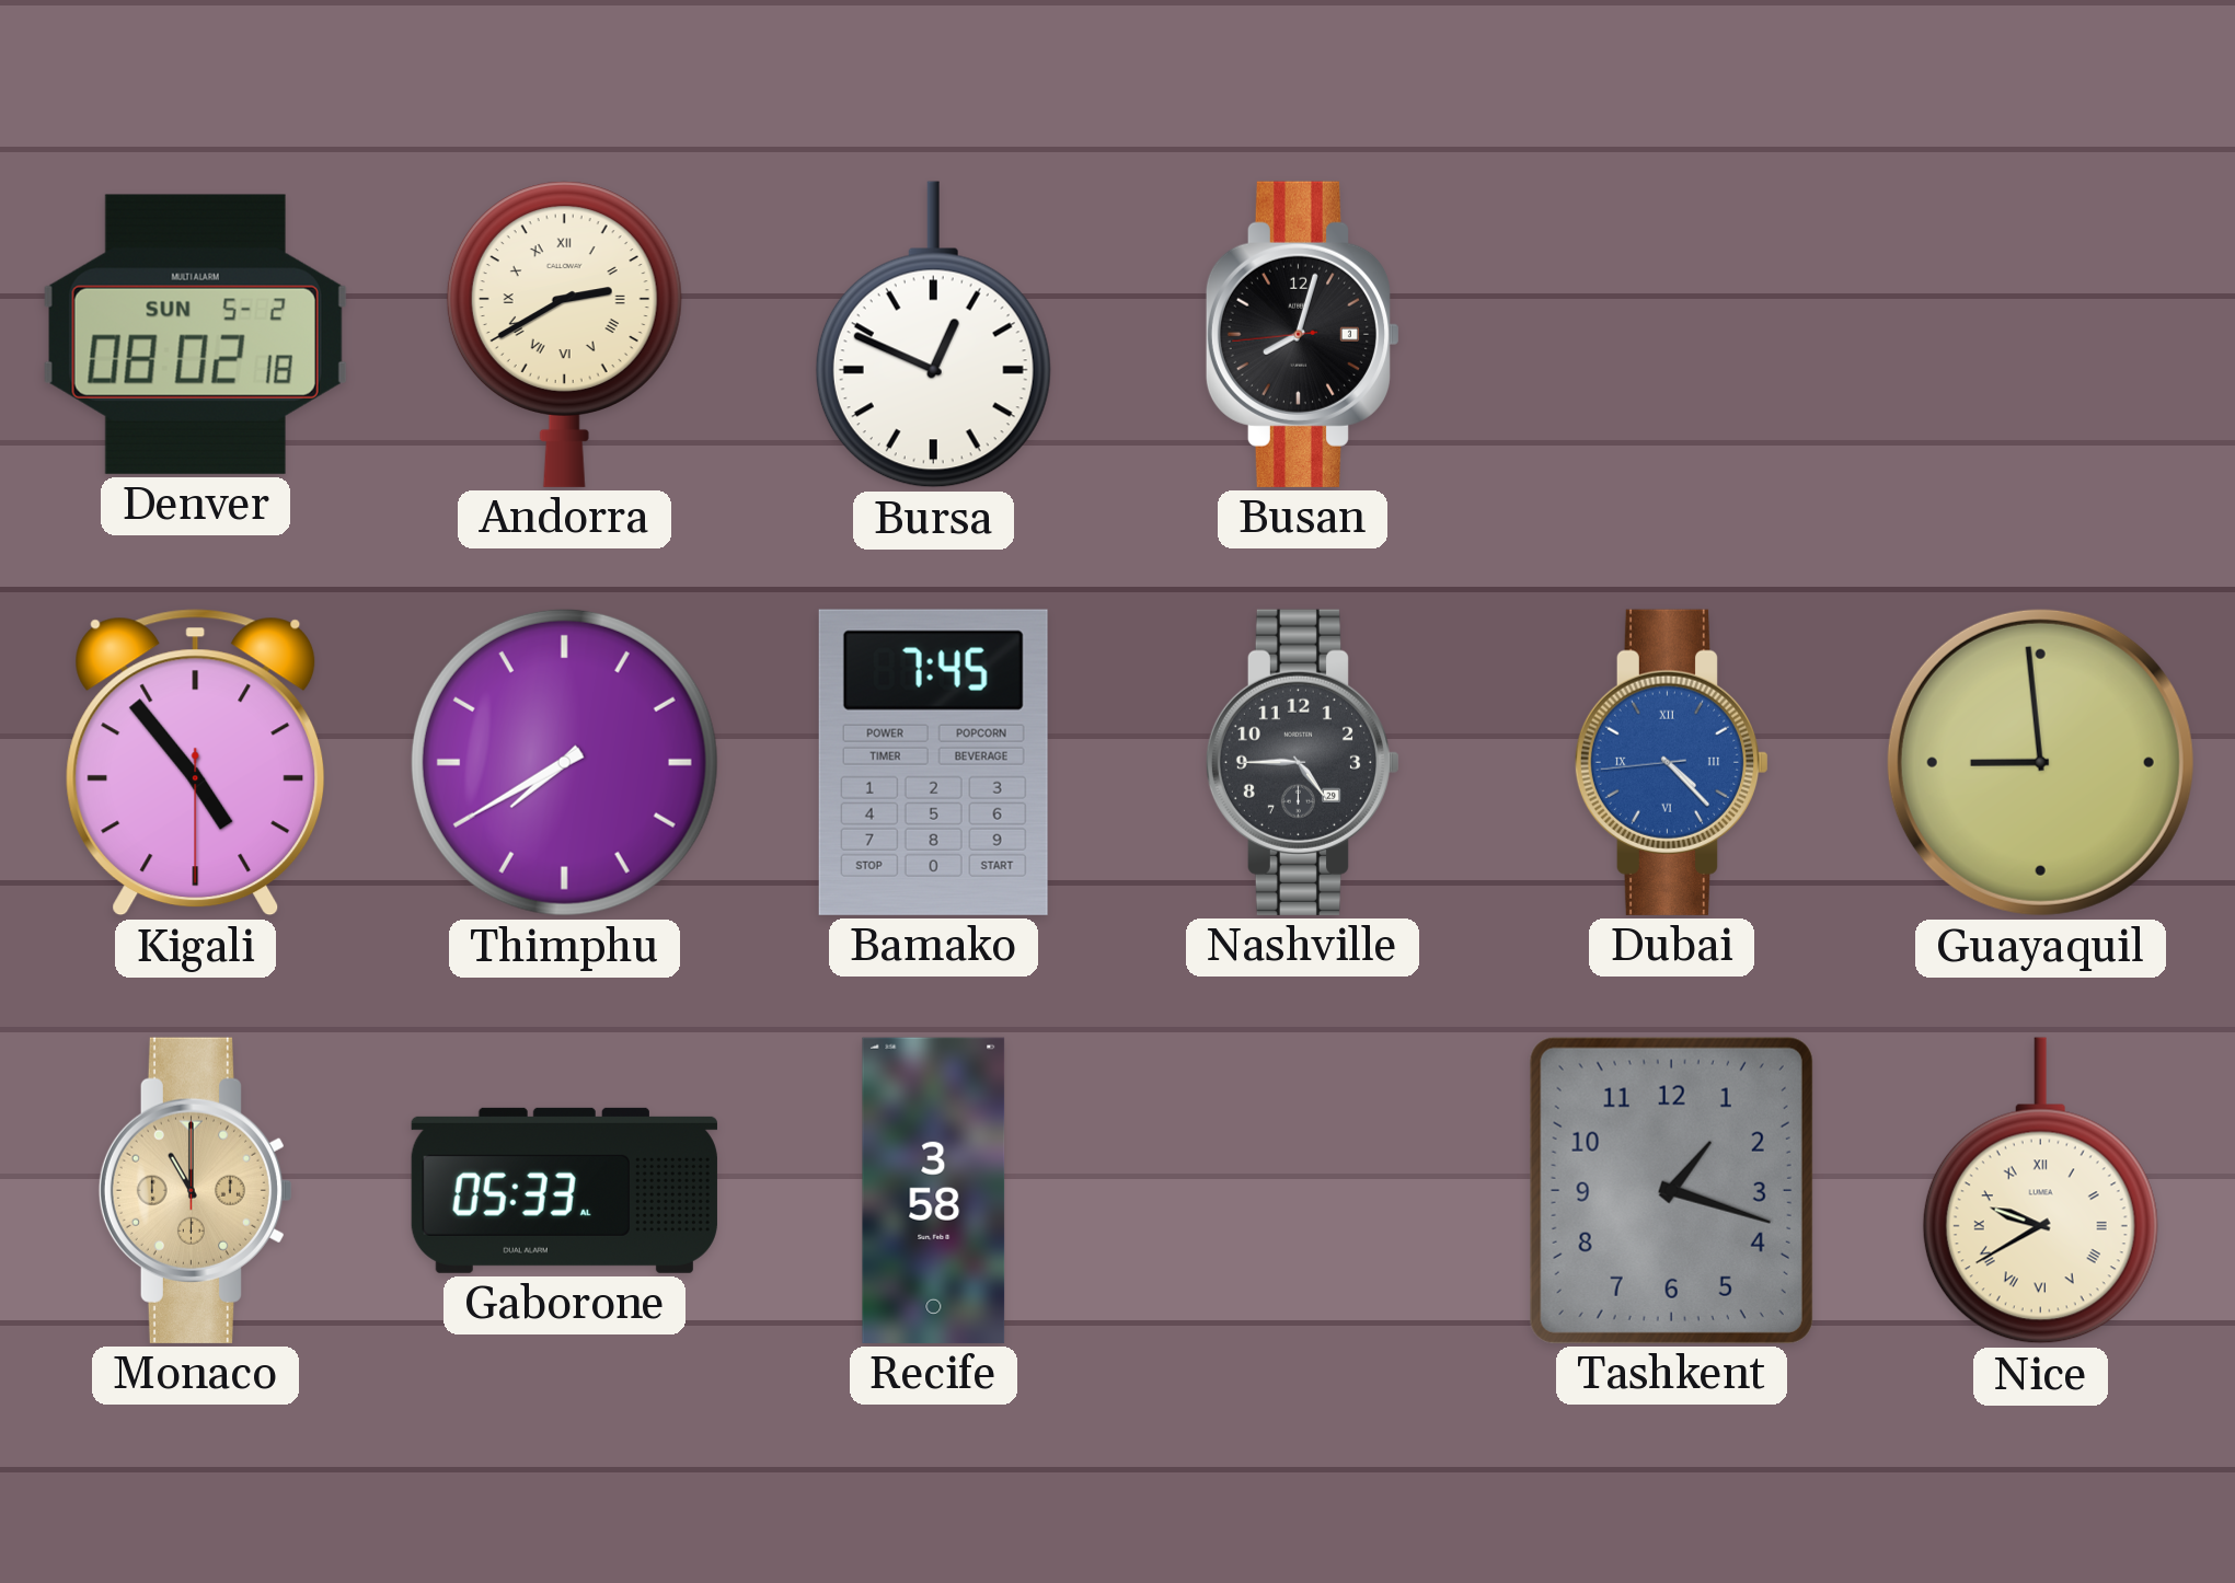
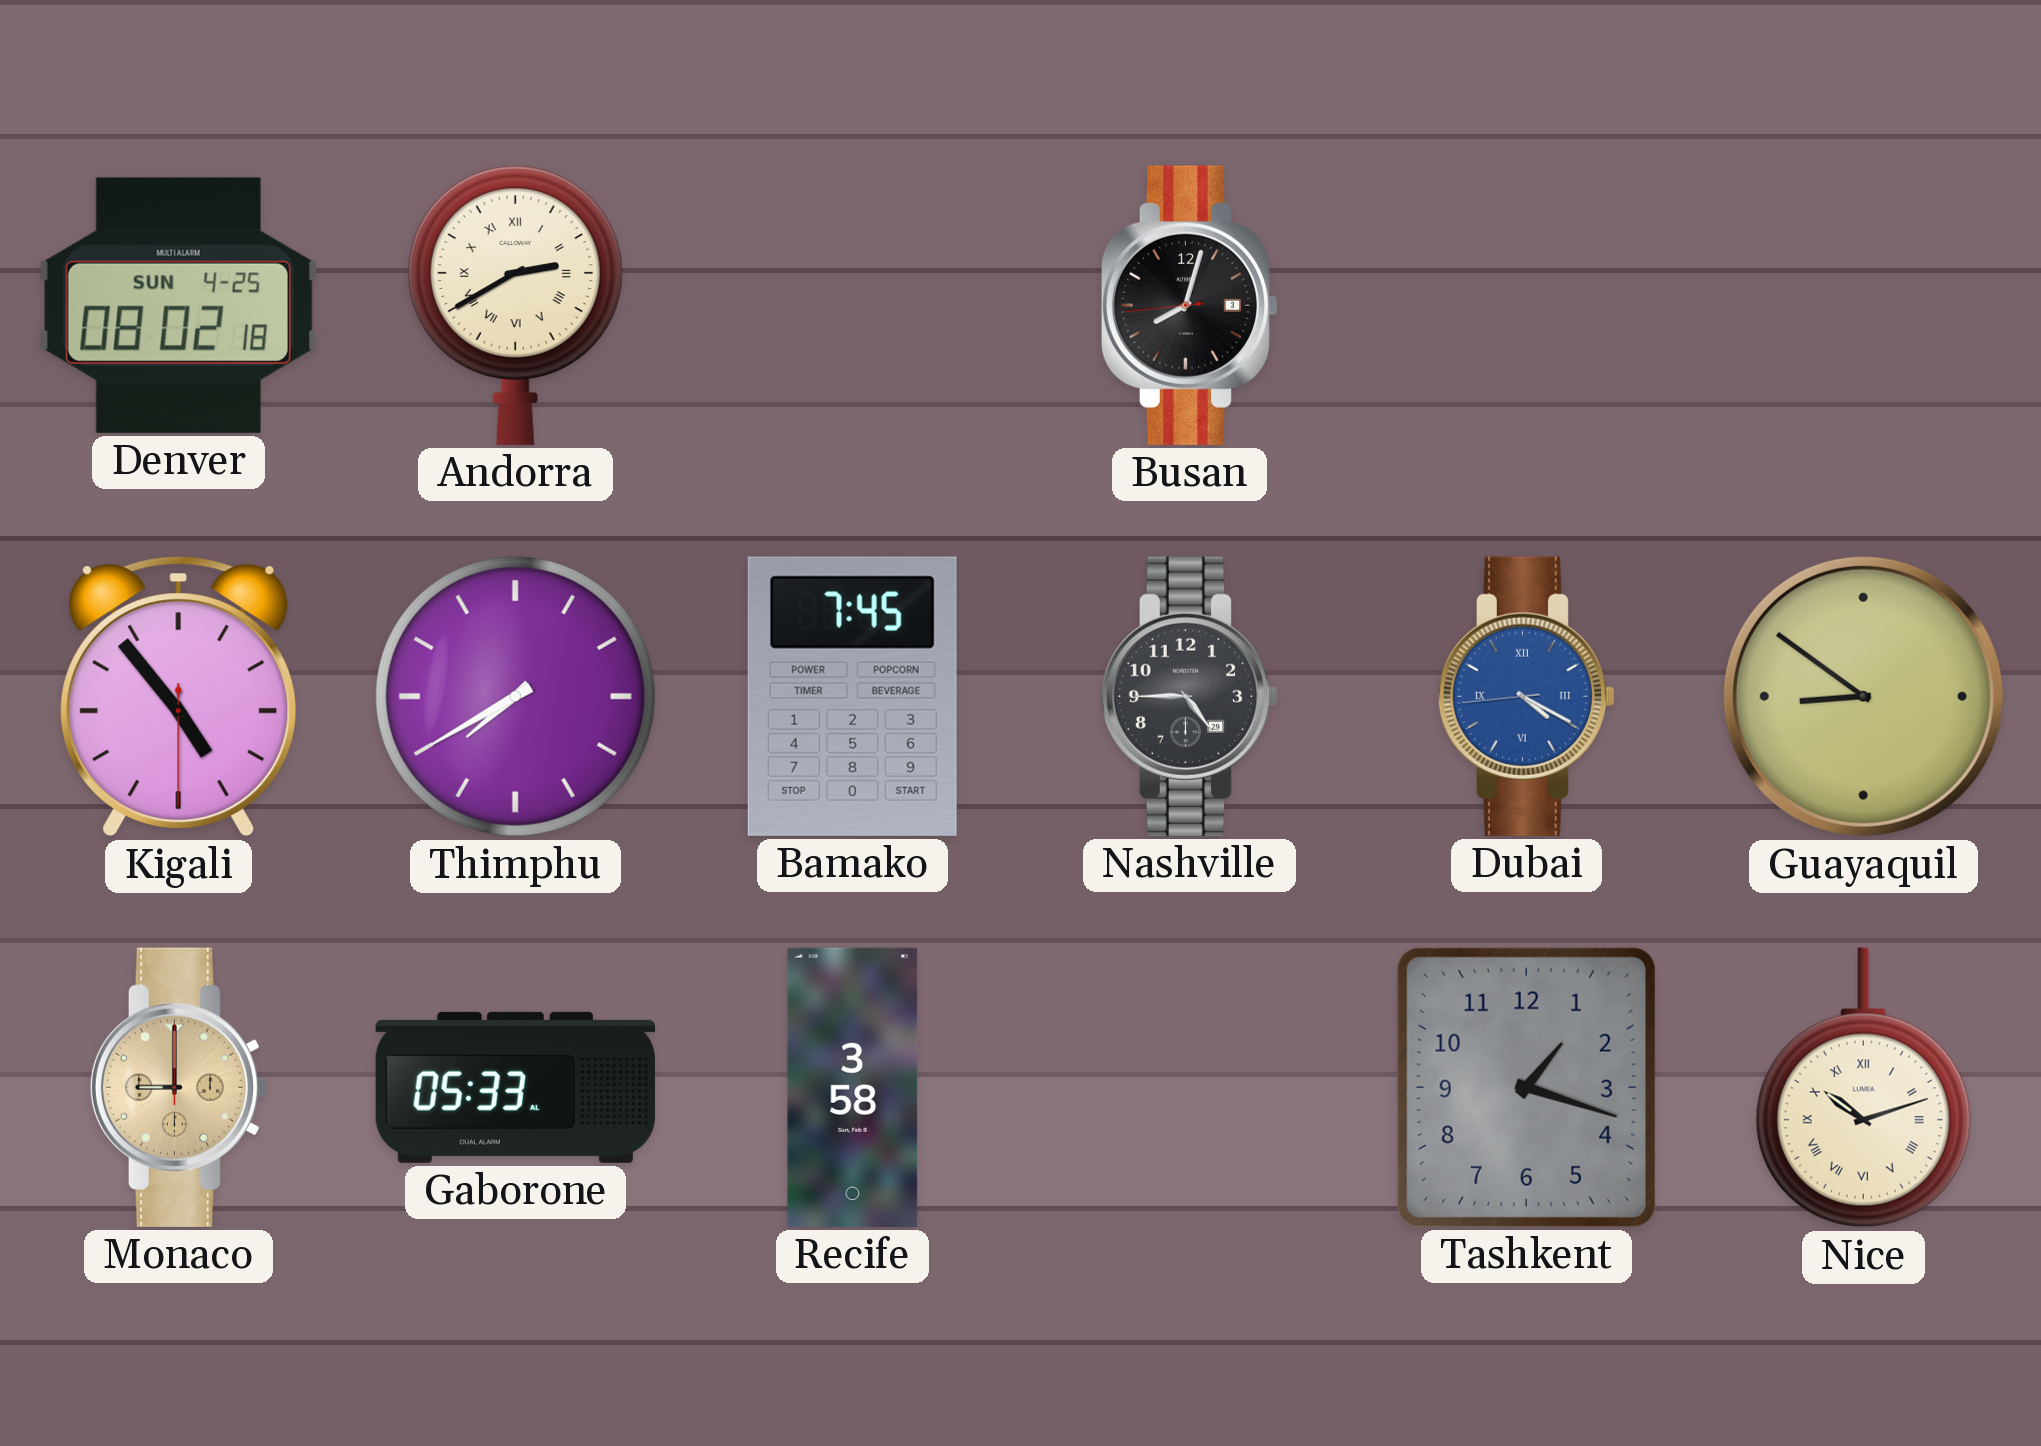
Denver date: SUN 5-2 -> SUN 4-25 (178, 305)
Bursa: 12:49 -> none (933, 335)
Dubai: 4:22 -> 4:19 (1526, 696)
Guayaquil: 8:59 -> 8:51 (1863, 696)
Monaco: 11:00 -> 9:00 (178, 1087)
Nice: 9:40 -> 10:12 (1863, 1088)
